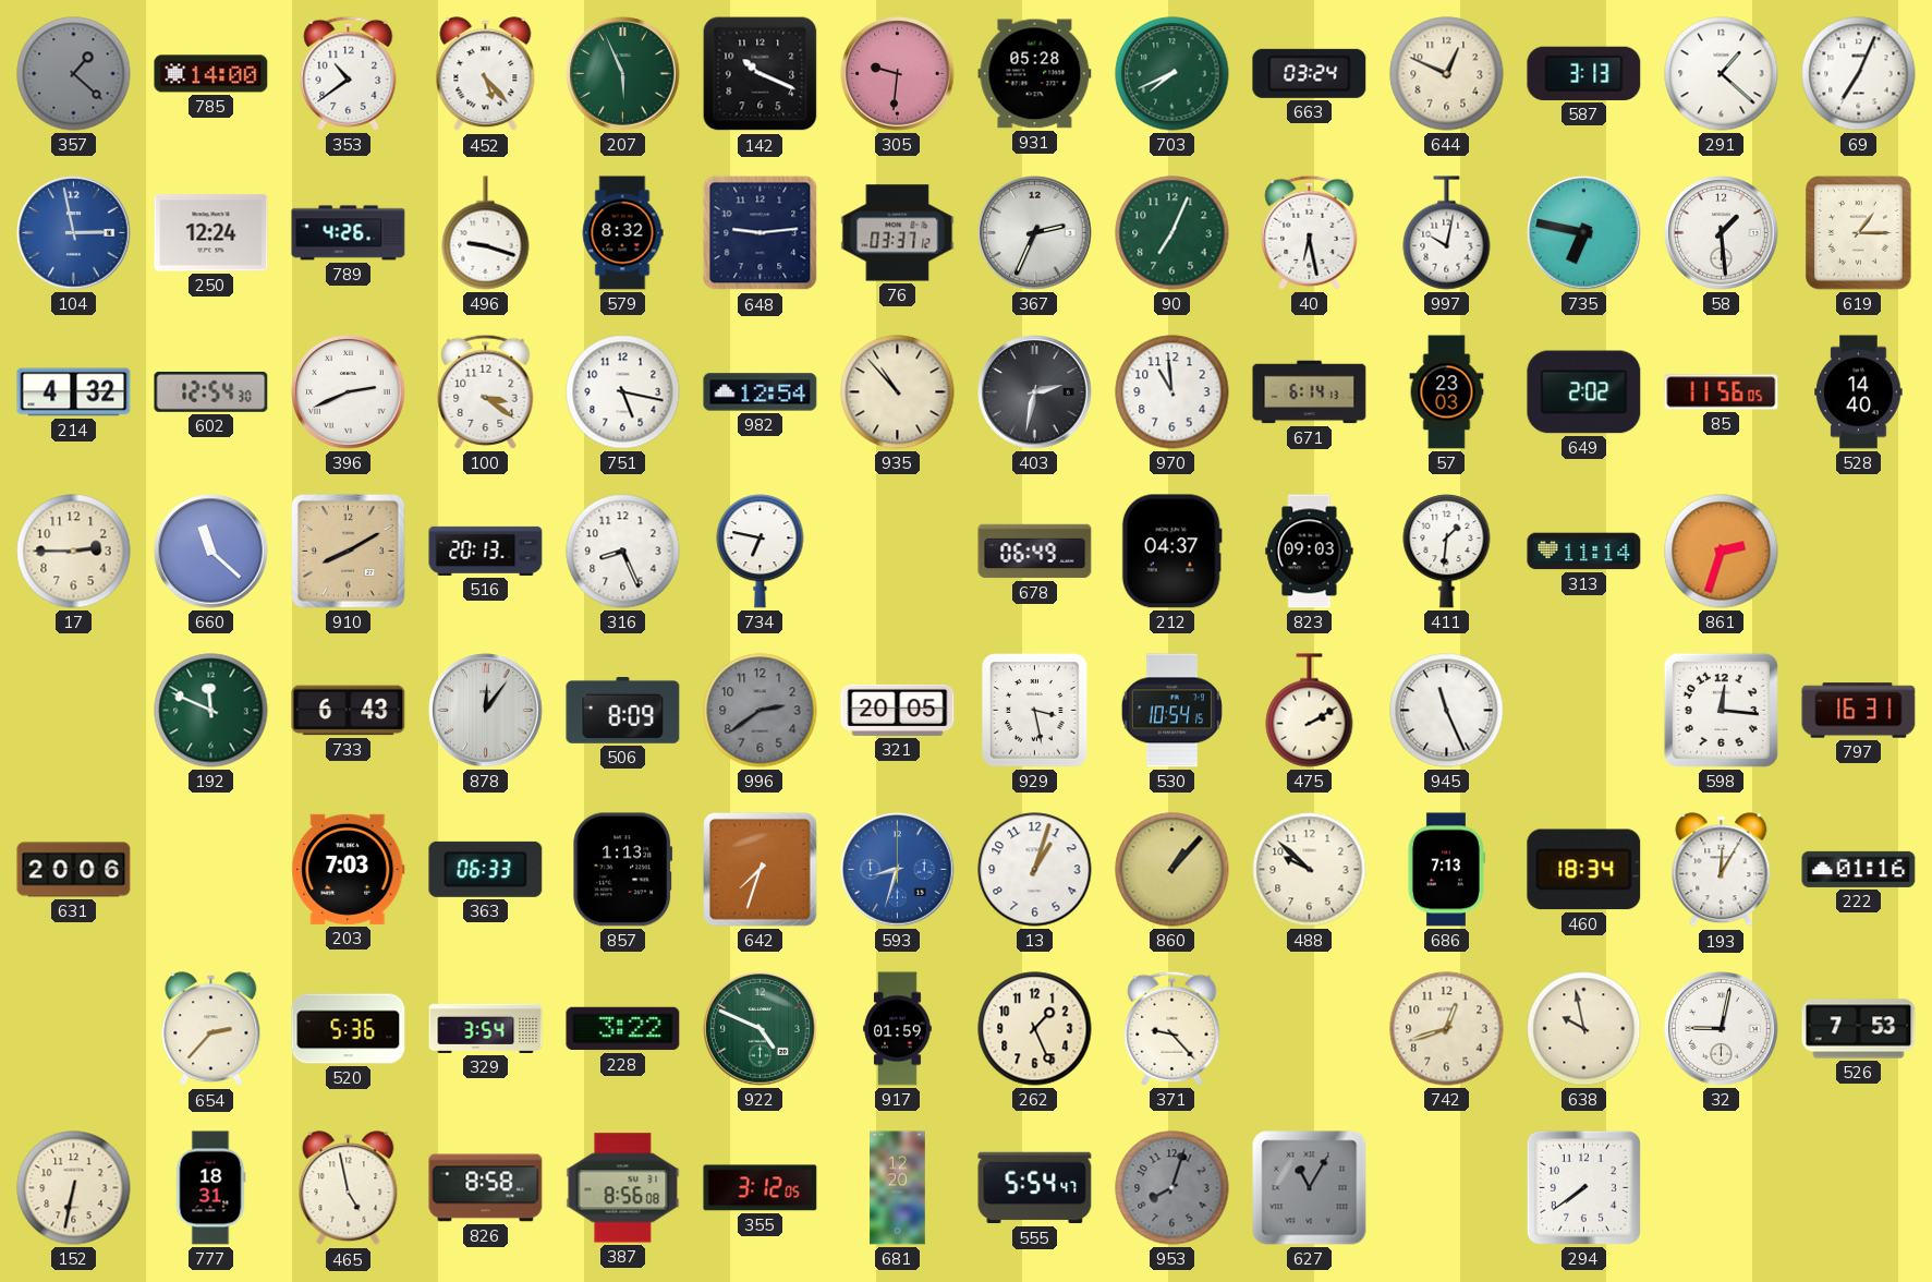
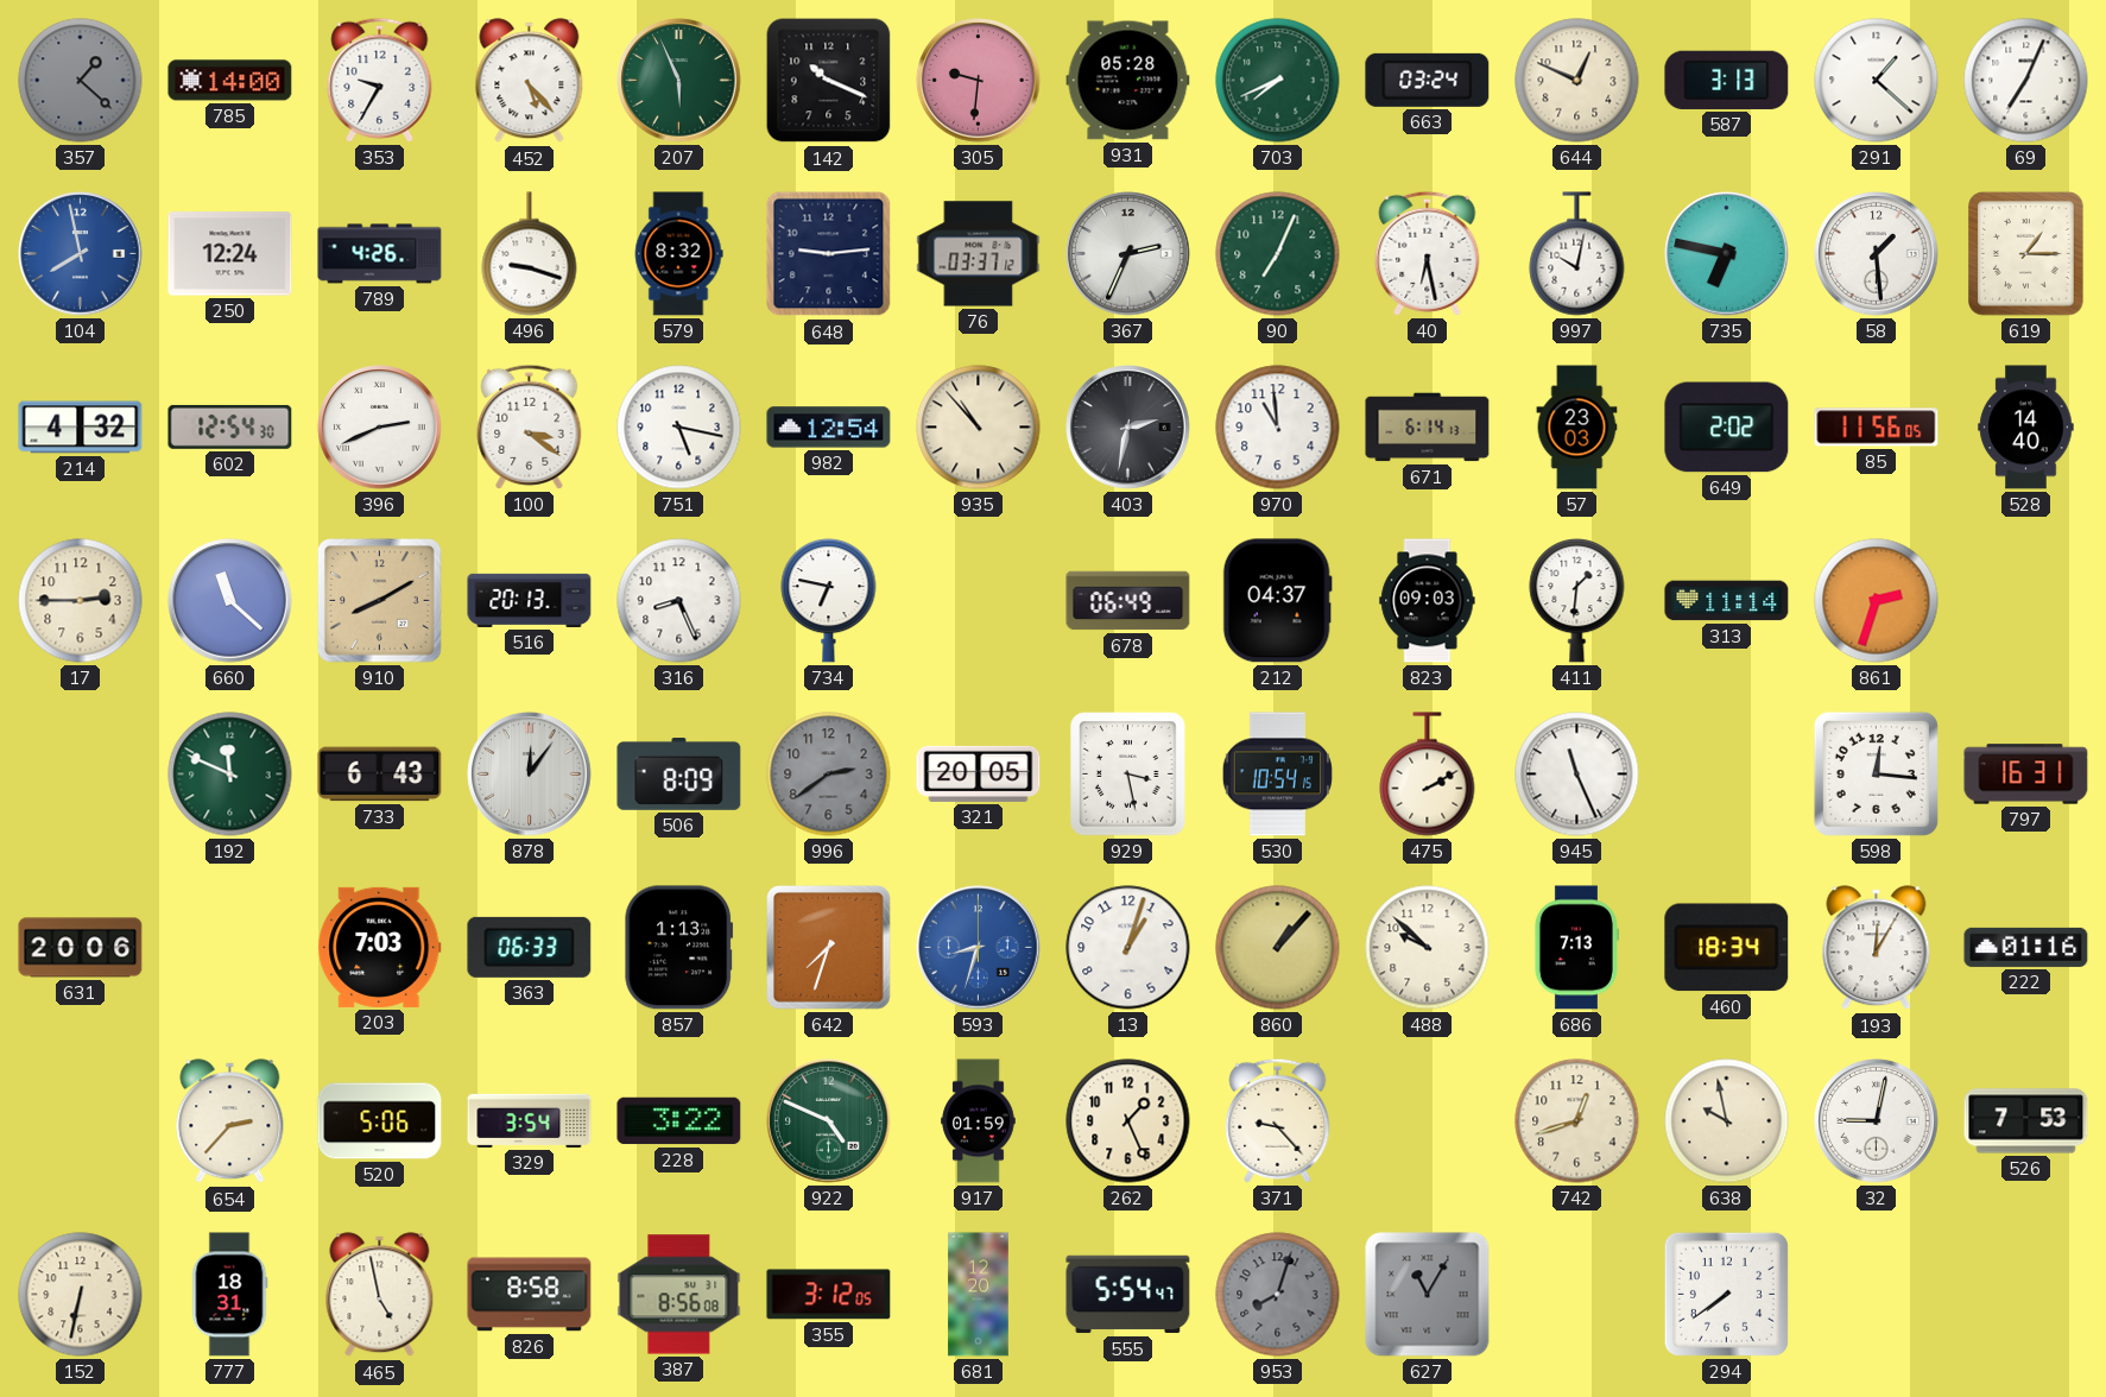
353: 10:39 -> 9:35 (380, 80)
104: 2:58 -> 7:58 (81, 254)
520: 5:36 -> 5:06 (380, 1121)
